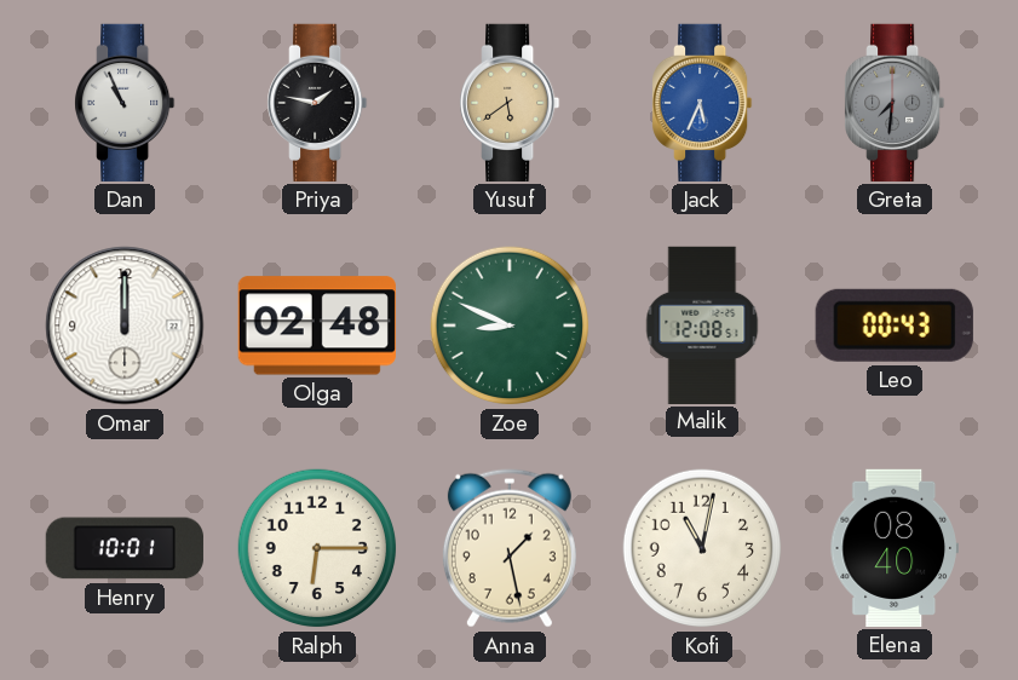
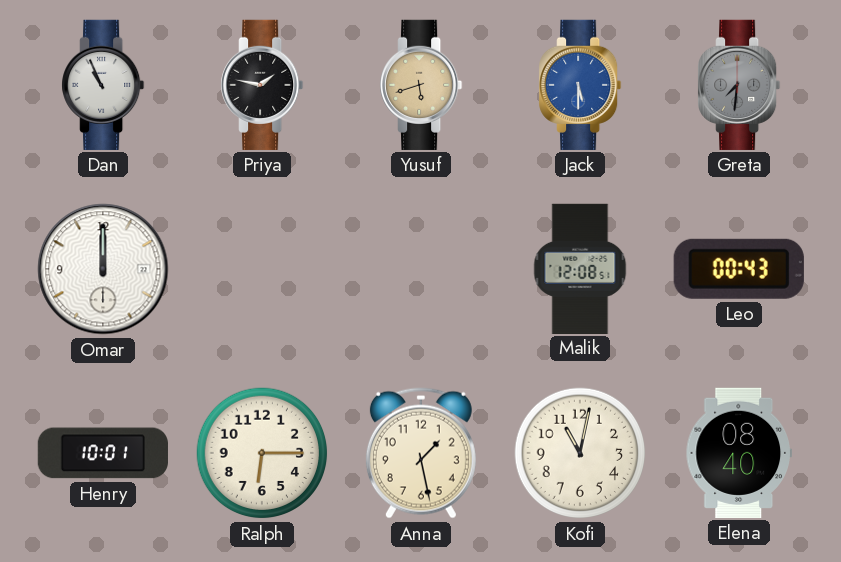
Yusuf: 5:39 -> 5:42 (421, 85)
Jack: 5:34 -> 5:30 (580, 85)
Olga: 02:48 -> none (317, 325)
Zoe: 8:49 -> none (510, 325)
